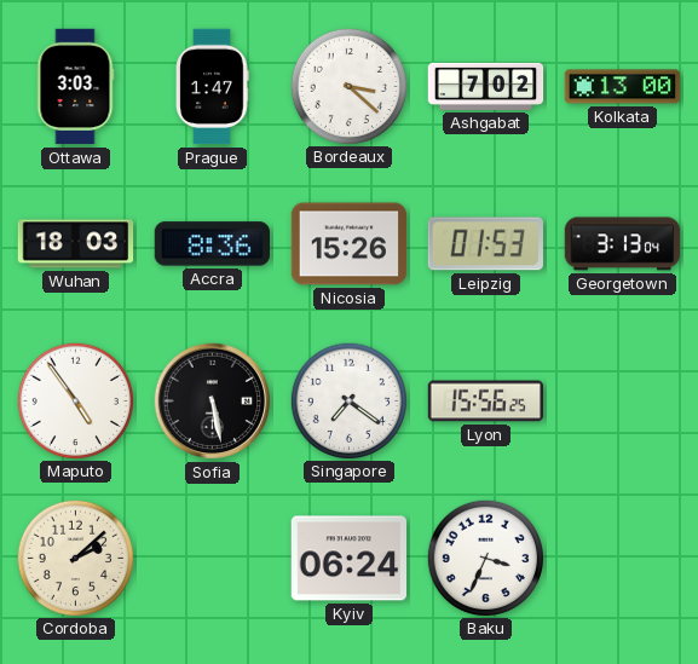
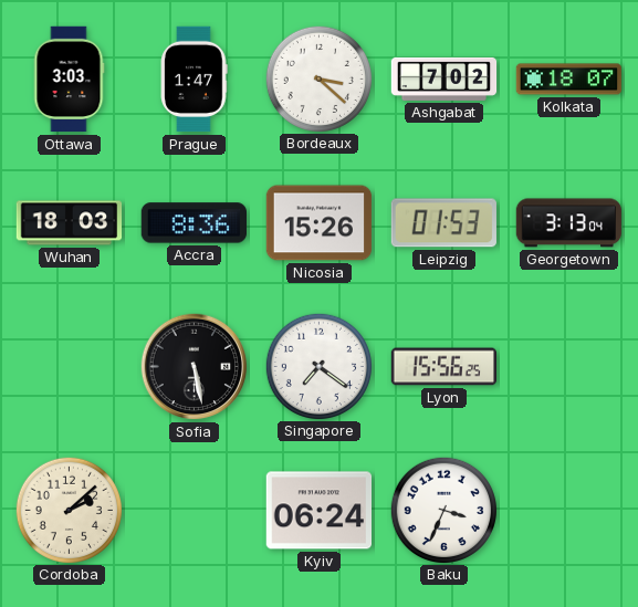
Kolkata: 13:00 -> 18:07 (569, 80)
Maputo: 4:54 -> none (75, 400)
